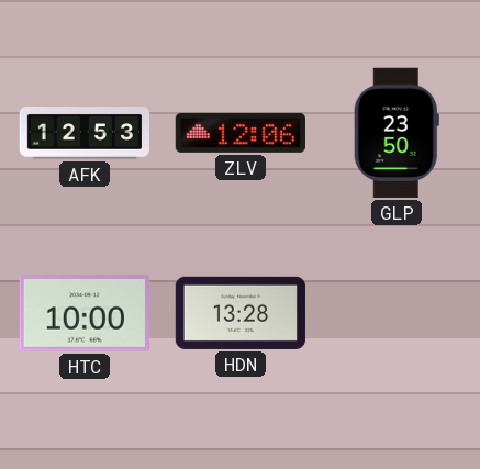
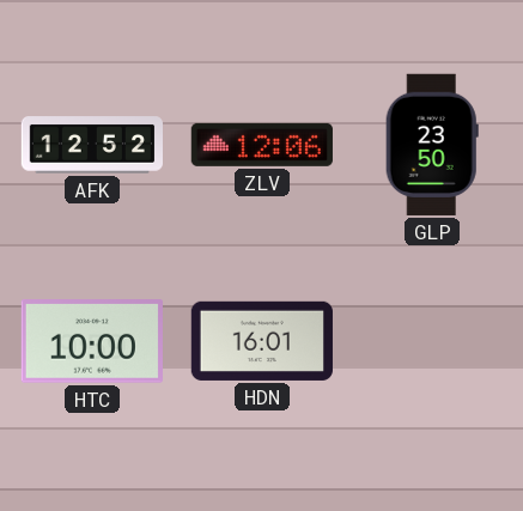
AFK: 12:53 -> 12:52 (91, 145)
HDN: 13:28 -> 16:01 (262, 341)
